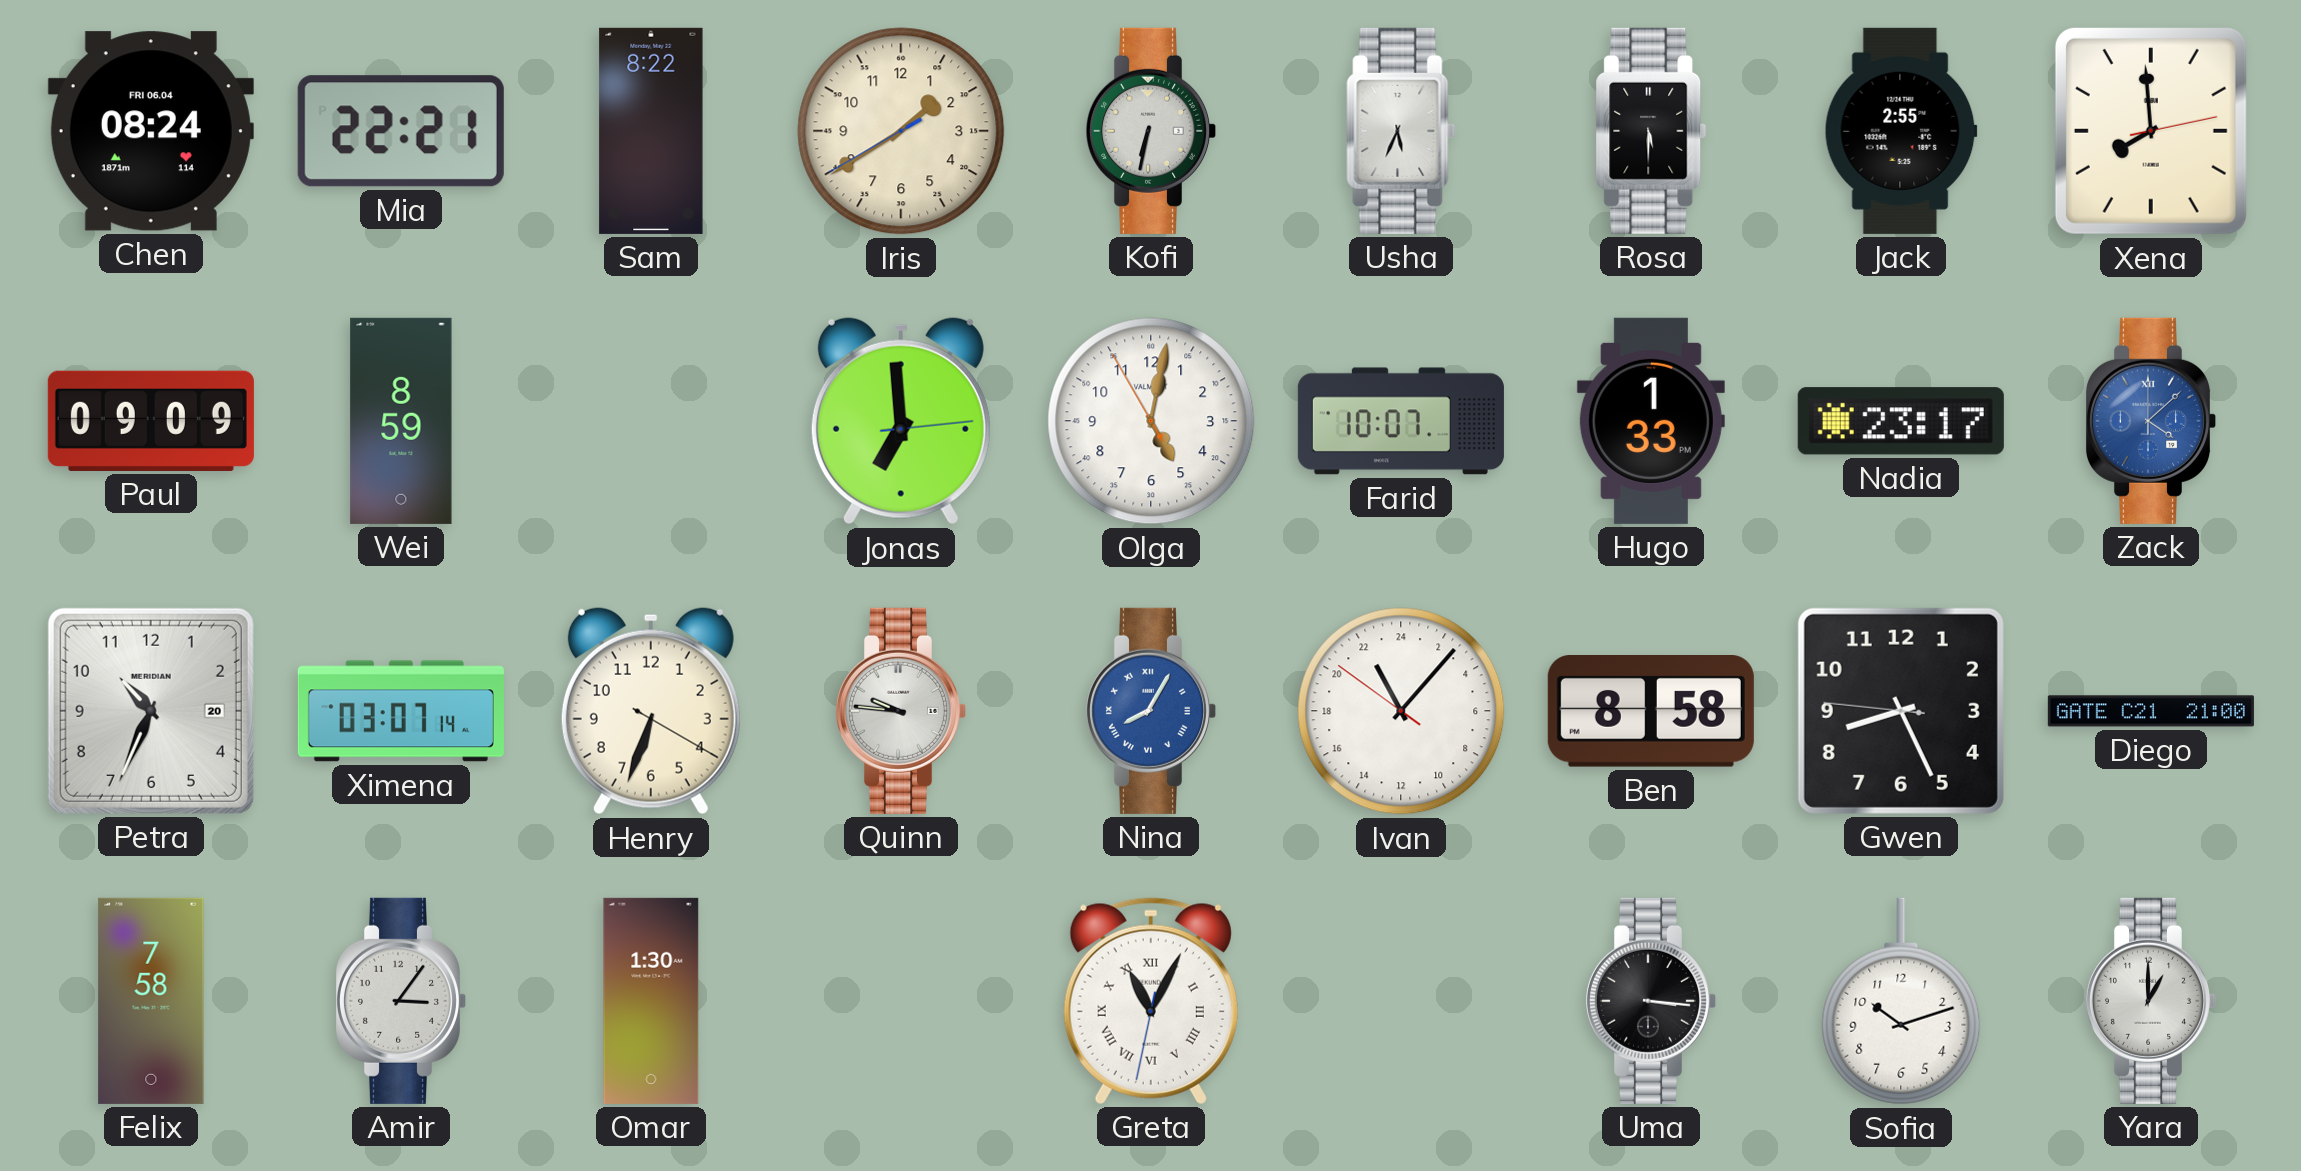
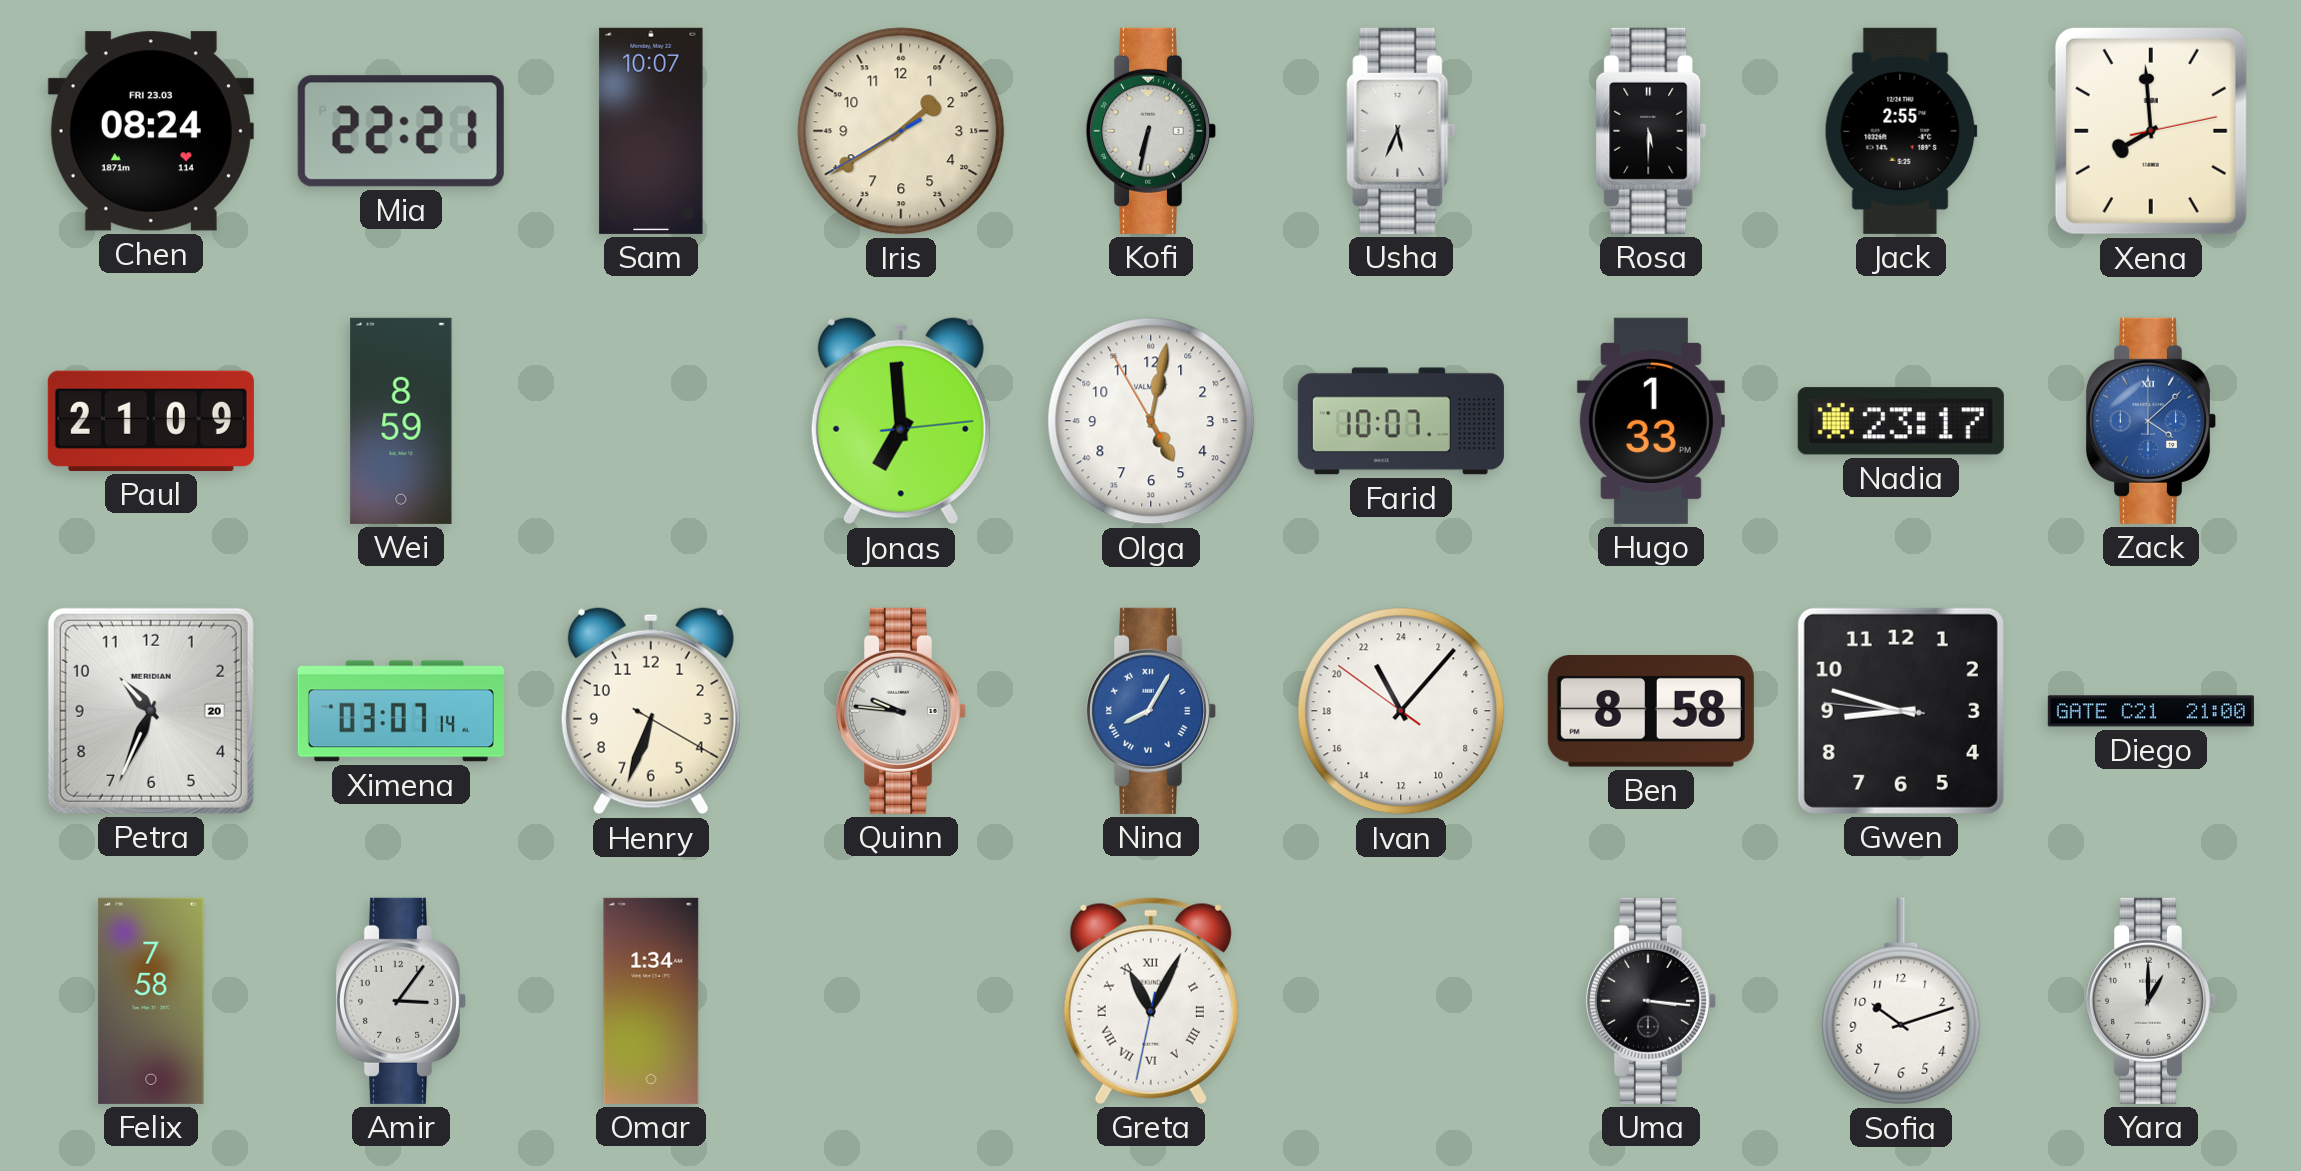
Chen date: FRI 06.04 -> FRI 23.03 (151, 131)
Sam: 8:22 -> 10:07 (651, 131)
Paul: 09:09 -> 21:09 (151, 421)
Gwen: 8:25 -> 8:47 (1901, 711)
Omar: 1:30 -> 1:34 (651, 1001)
